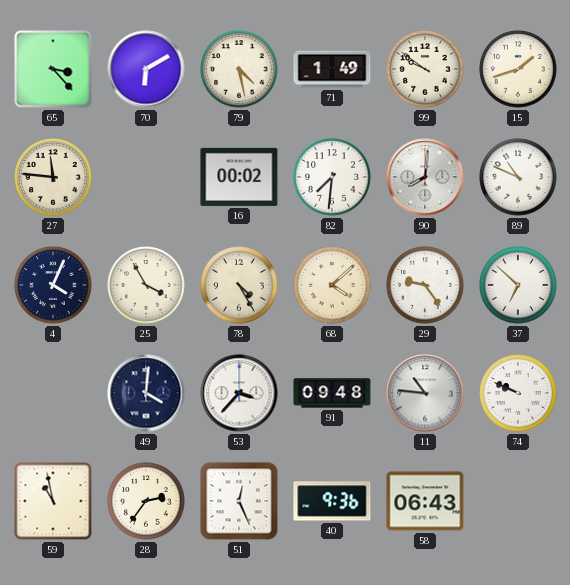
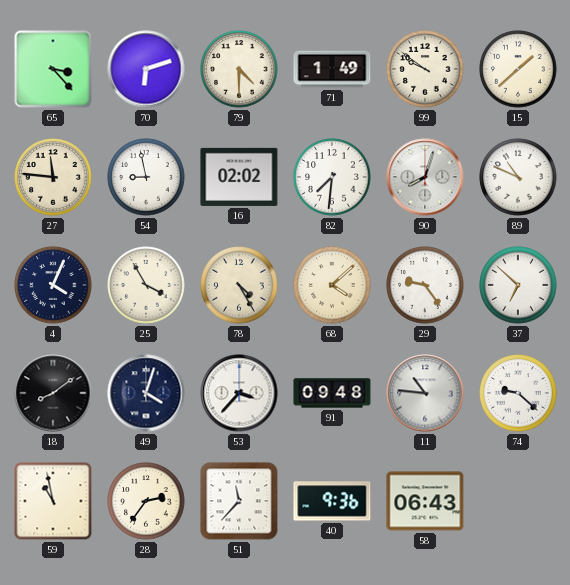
70: 6:10 -> 6:12 (146, 69)
79: 4:28 -> 4:30 (239, 69)
15: 1:42 -> 1:38 (518, 69)
54: none -> 8:58 (146, 177)
16: 00:02 -> 02:02 (239, 177)
90: 8:01 -> 8:03 (425, 177)
18: none -> 8:09 (53, 393)
49: 4:01 -> 4:03 (146, 393)
74: 9:49 -> 9:22 (518, 393)
51: 12:26 -> 11:37 (239, 501)
